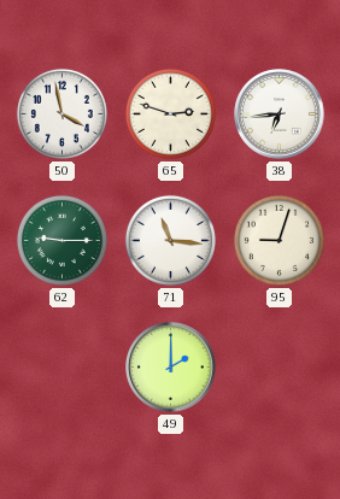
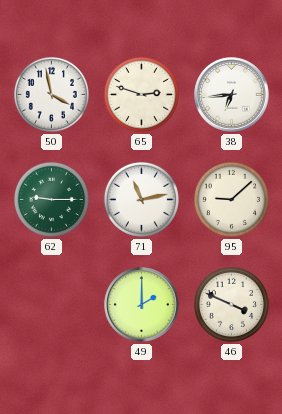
71: 11:16 -> 11:13 (141, 199)
95: 9:03 -> 9:08 (231, 199)
46: none -> 3:49 (231, 304)
